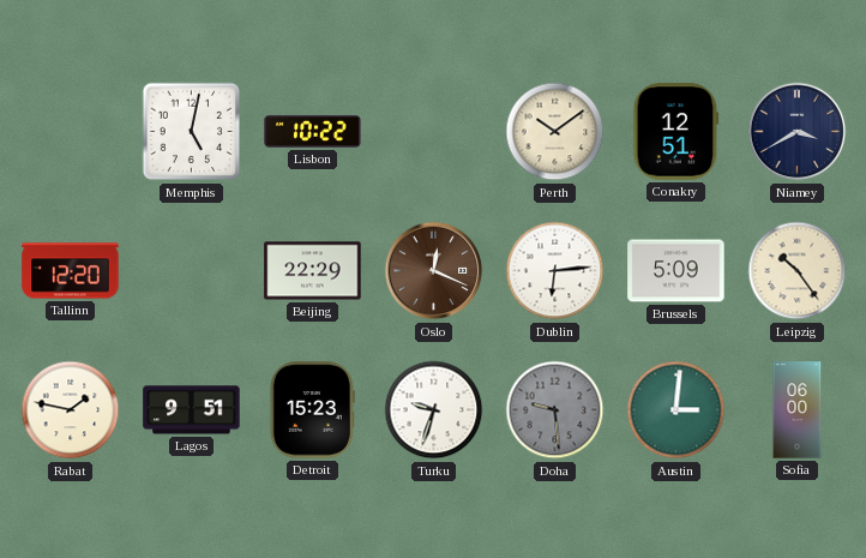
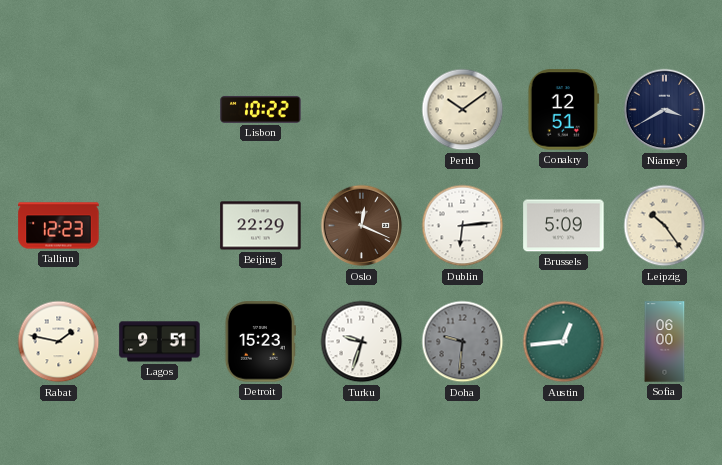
Memphis: 5:02 -> none (192, 132)
Tallinn: 12:20 -> 12:23 (59, 226)
Doha: 9:29 -> 9:31 (463, 342)
Austin: 3:01 -> 12:44 (564, 342)
